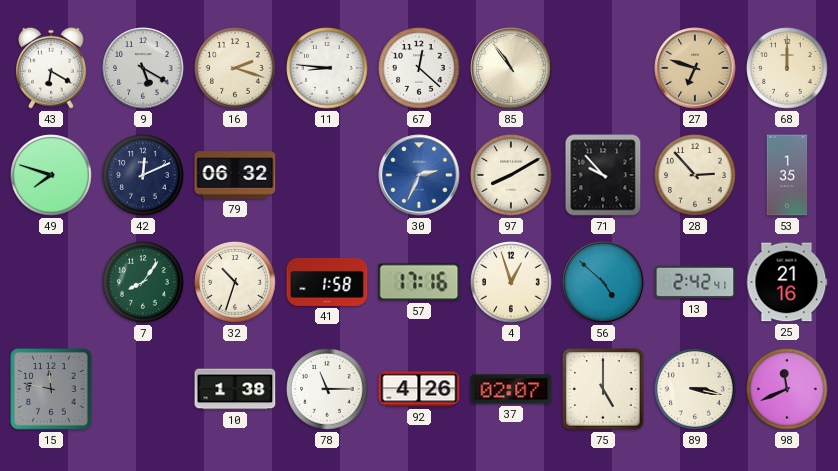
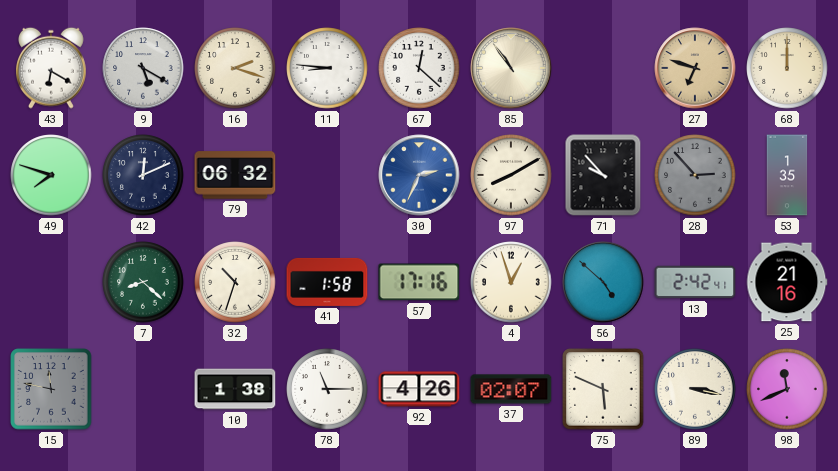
28 dial: cream -> grey (695, 175)
7: 8:06 -> 8:22 (143, 282)
75: 5:00 -> 5:49 (603, 389)
